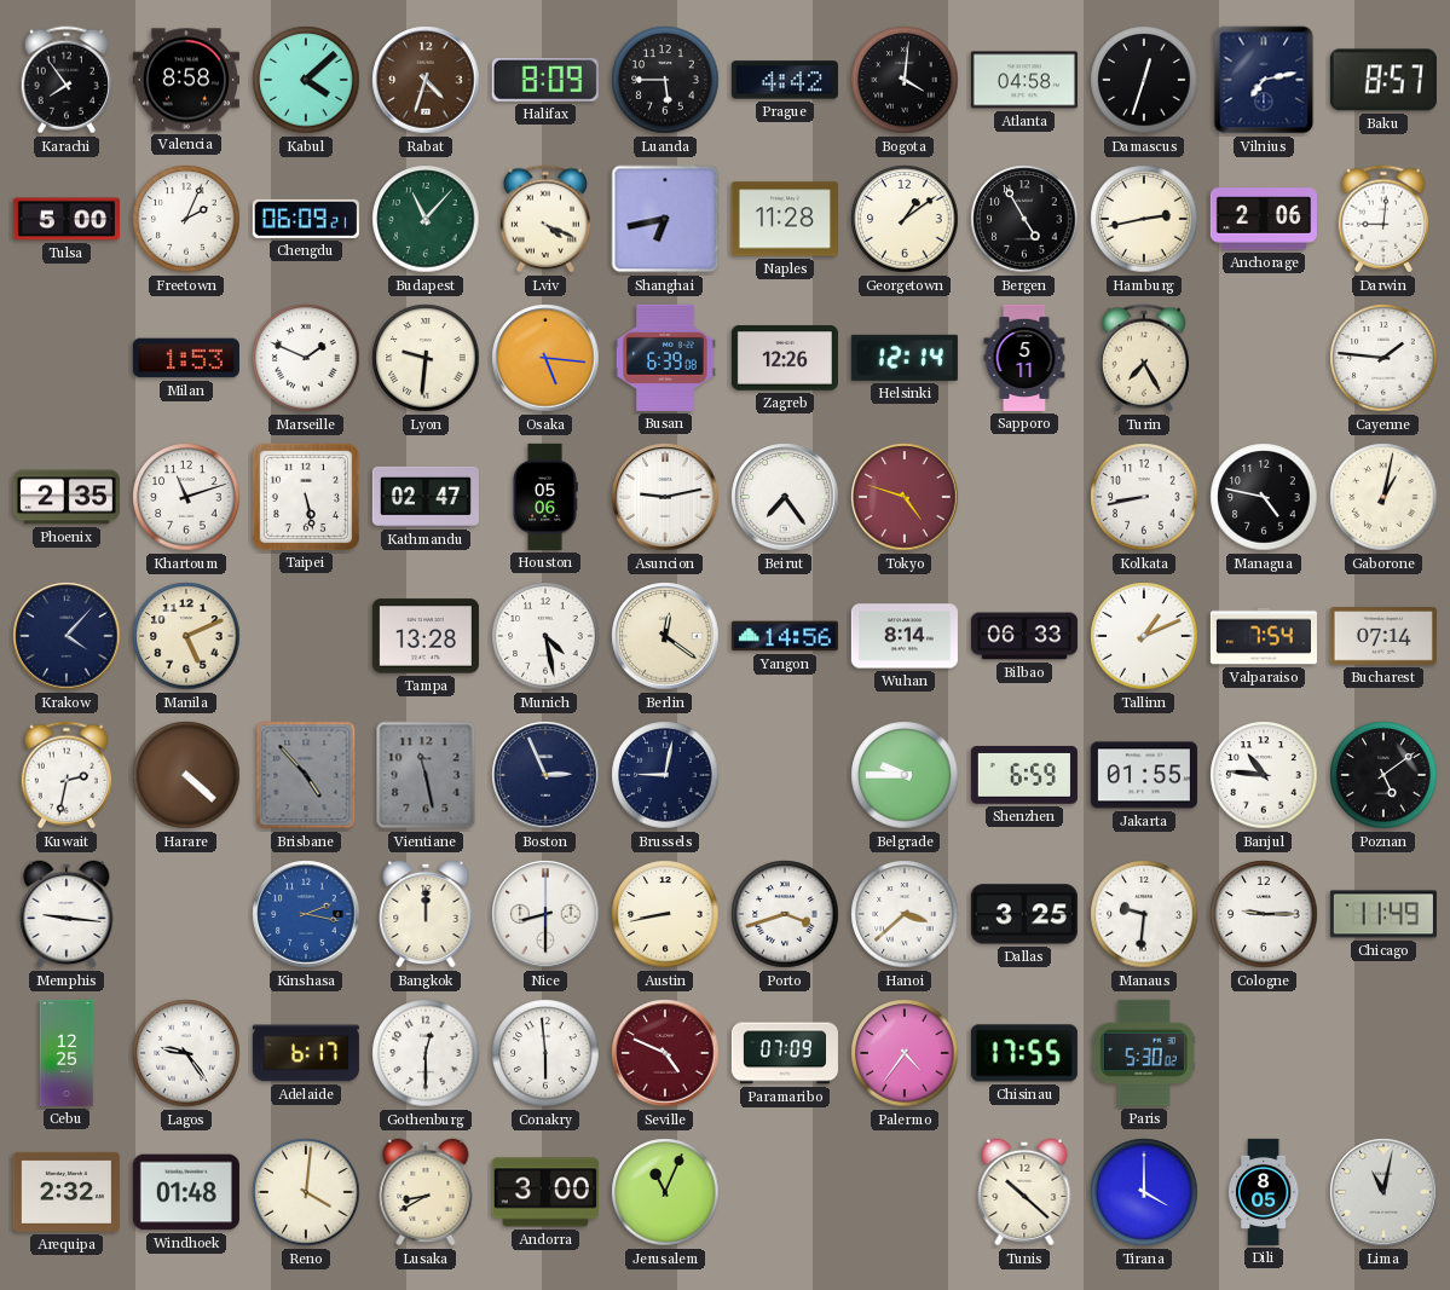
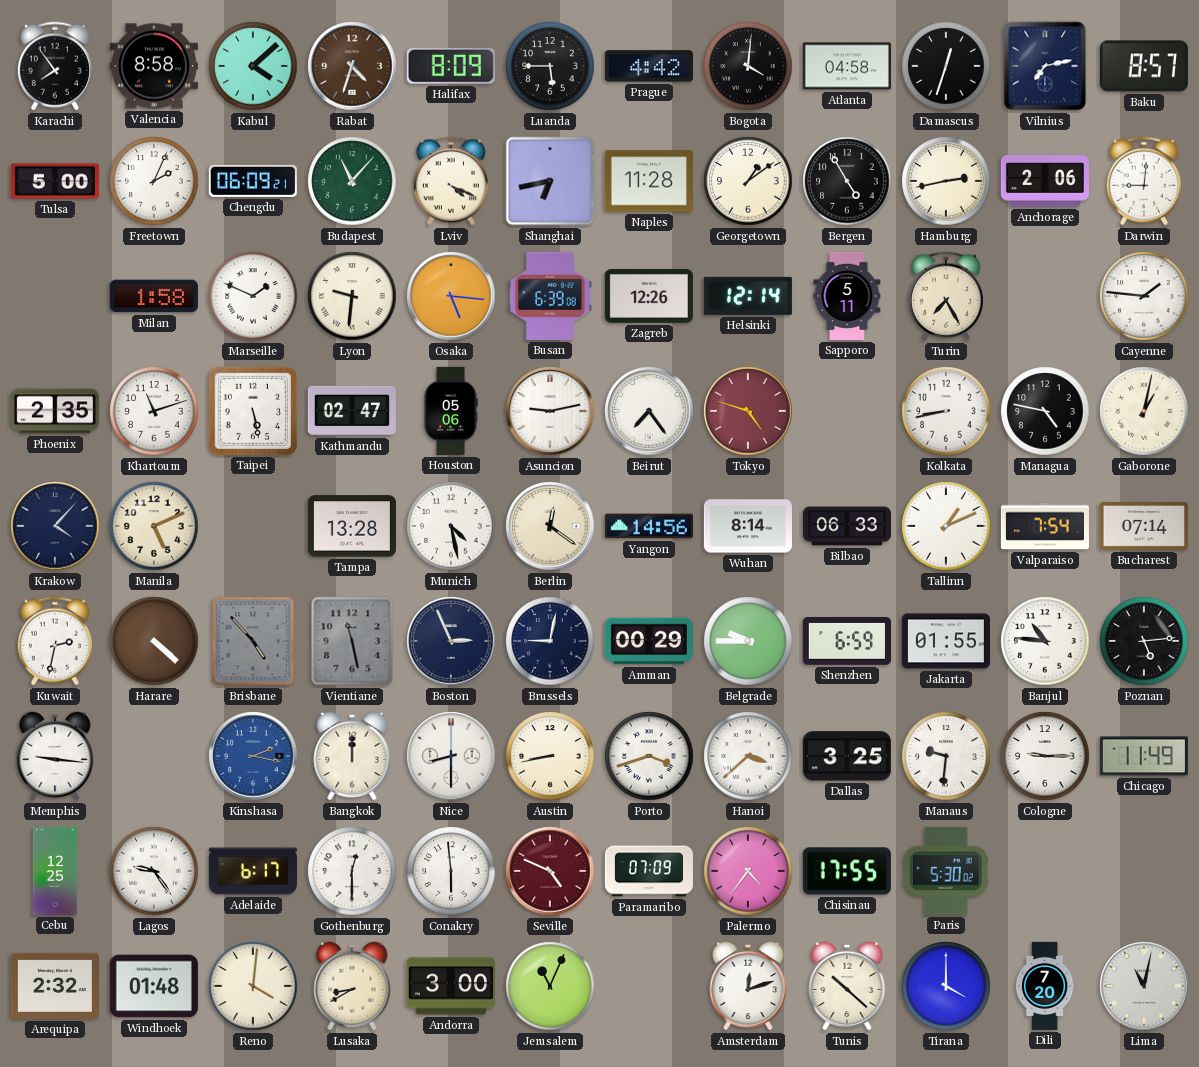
Milan: 1:53 -> 1:58 (154, 296)
Amman: none -> 00:29 (649, 641)
Poznan: 5:09 -> 5:14 (1144, 641)
Amsterdam: none -> 12:12 (748, 986)
Dili: 8:05 -> 7:20 (1045, 986)
